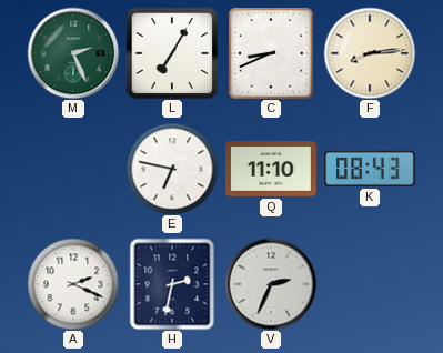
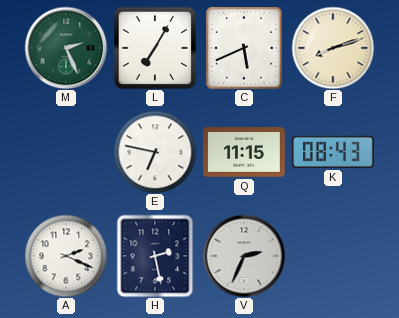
C: 8:41 -> 5:41 (244, 48)
F: 8:14 -> 8:12 (333, 48)
Q: 11:10 -> 11:15 (244, 152)
H: 2:32 -> 2:28 (155, 256)
